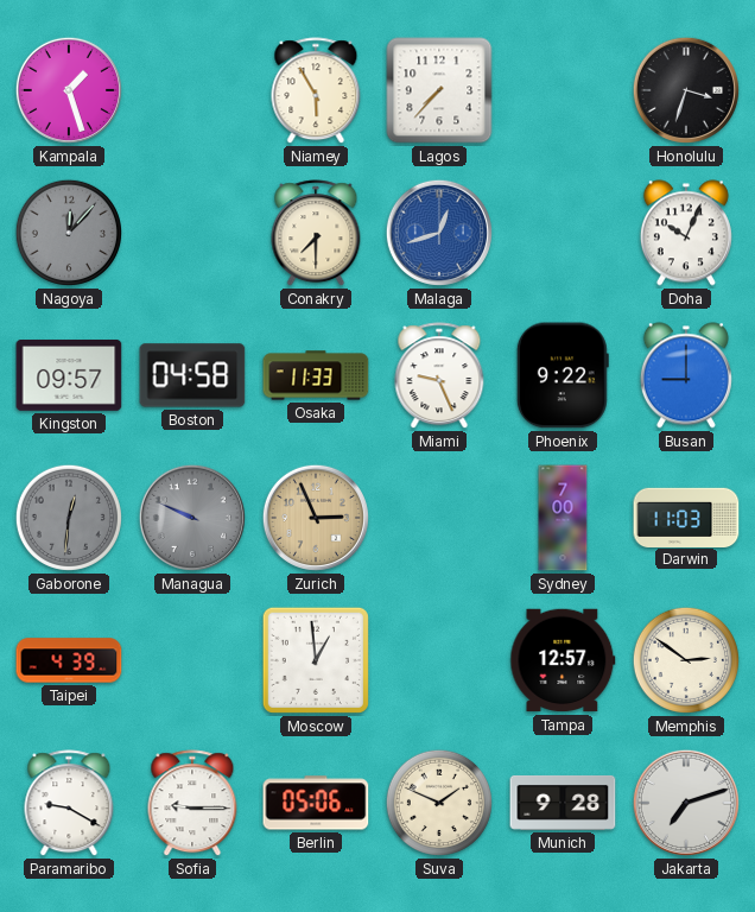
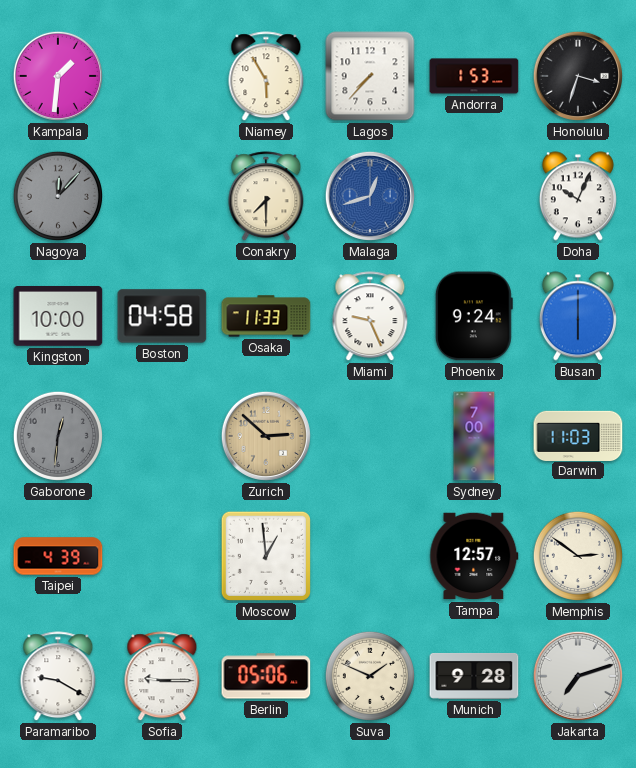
Kampala: 1:27 -> 1:31 (58, 76)
Andorra: none -> 1:53 (474, 76)
Kingston: 09:57 -> 10:00 (58, 317)
Phoenix: 9:22 -> 9:24 (474, 316)
Busan: 9:00 -> 6:00 (578, 316)
Managua: 9:49 -> none (192, 518)
Zurich: 2:56 -> 2:52 (266, 436)
